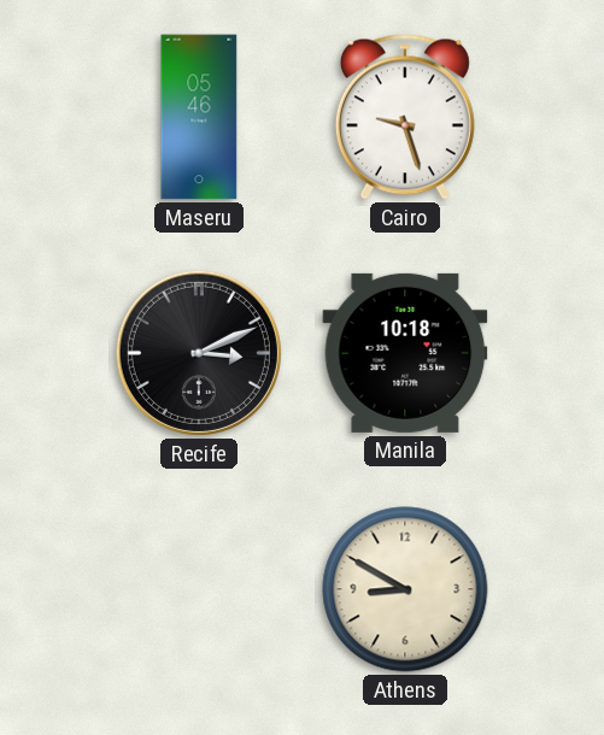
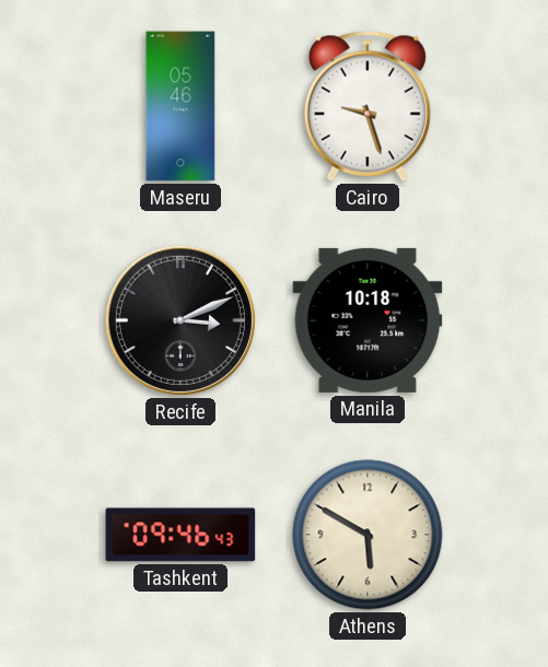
Tashkent: none -> 09:46 (180, 535)
Athens: 8:50 -> 5:50 (368, 535)
